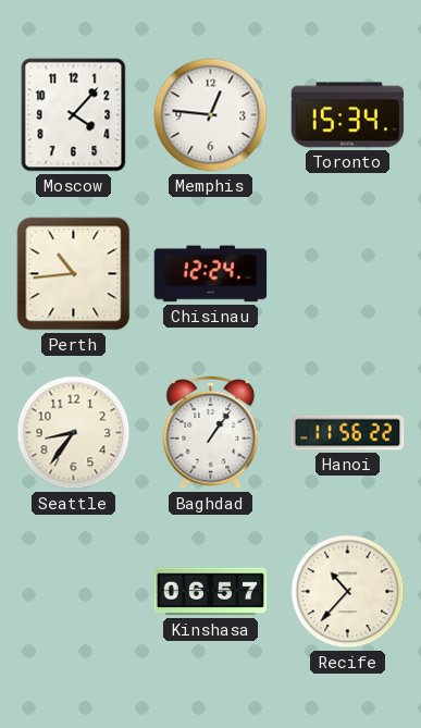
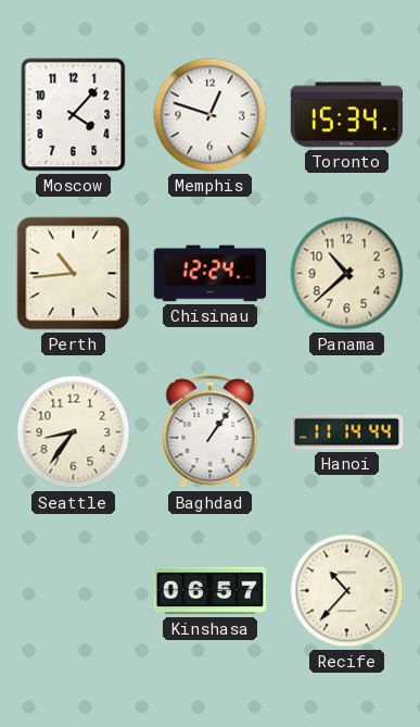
Memphis: 12:46 -> 12:48 (211, 115)
Panama: none -> 10:38 (347, 274)
Hanoi: 11:56 -> 11:14 (347, 433)
